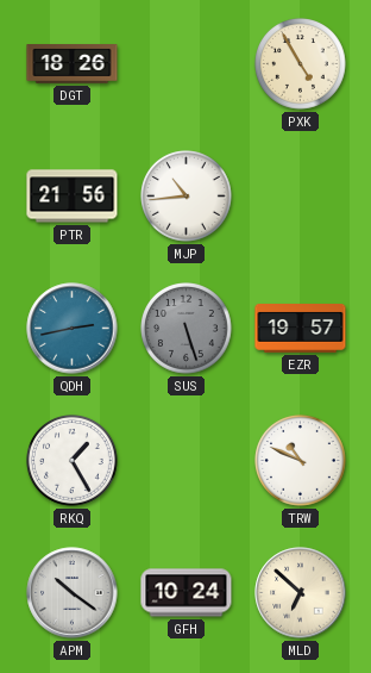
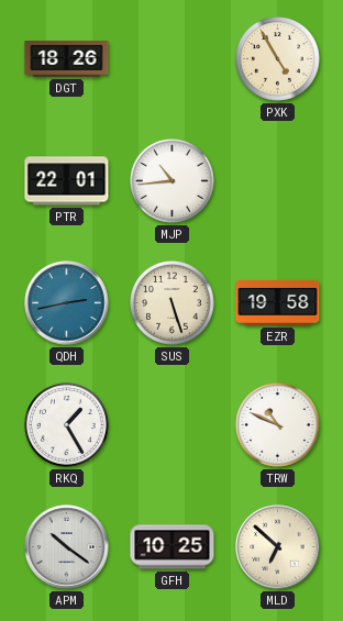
PTR: 21:56 -> 22:01 (67, 181)
SUS dial: grey -> cream (173, 303)
EZR: 19:57 -> 19:58 (278, 303)
GFH: 10:24 -> 10:25 (173, 547)
